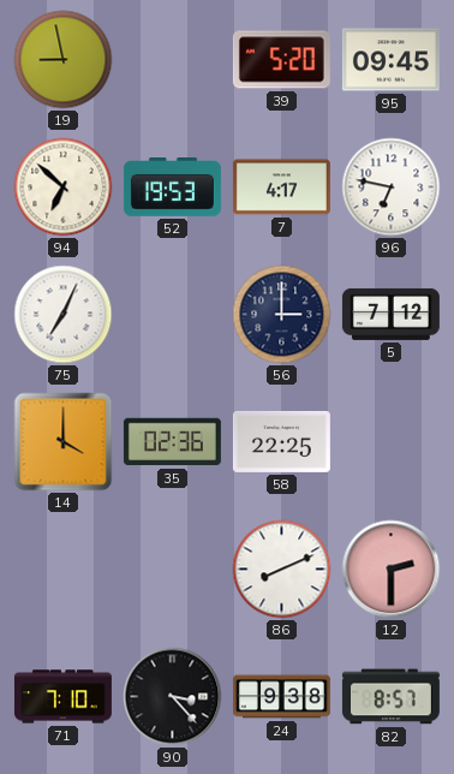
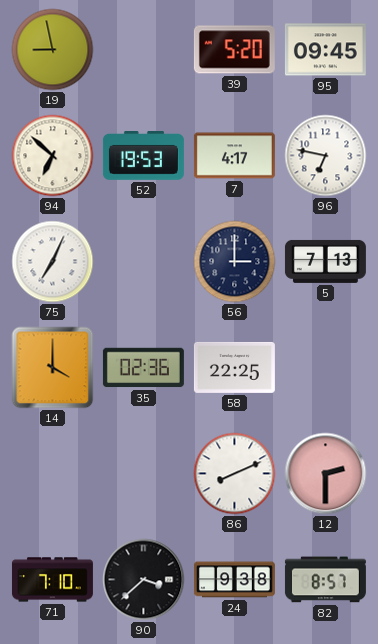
5: 7:12 -> 7:13 (325, 261)
90: 3:23 -> 3:38 (144, 580)
